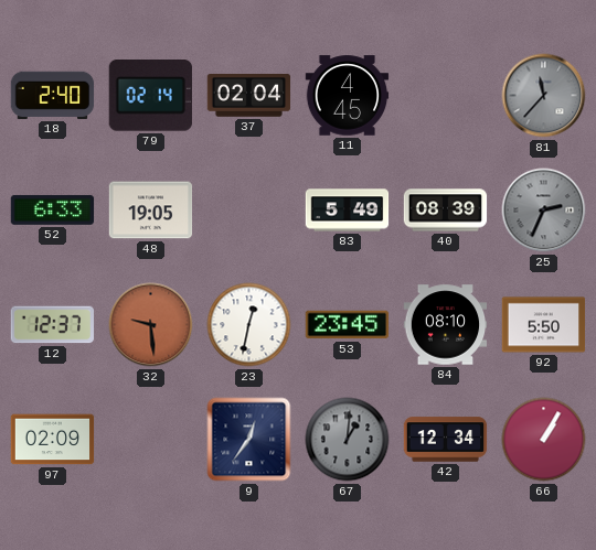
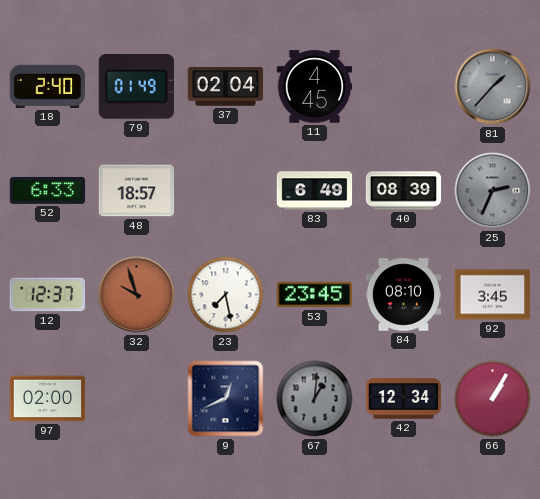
79: 02:14 -> 01:49 (136, 87)
81: 11:37 -> 1:37 (493, 87)
48: 19:05 -> 18:57 (137, 191)
83: 5:49 -> 6:49 (315, 191)
32: 9:29 -> 9:57 (137, 295)
23: 12:32 -> 7:28 (226, 295)
92: 5:50 -> 3:45 (493, 295)
97: 02:09 -> 02:00 (48, 399)
9: 12:36 -> 12:41 (226, 399)
